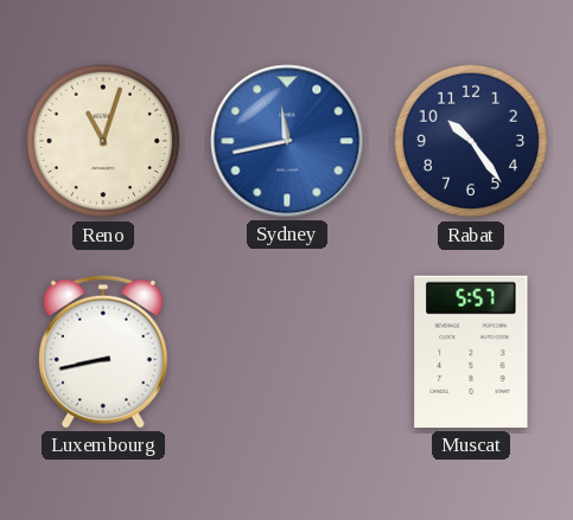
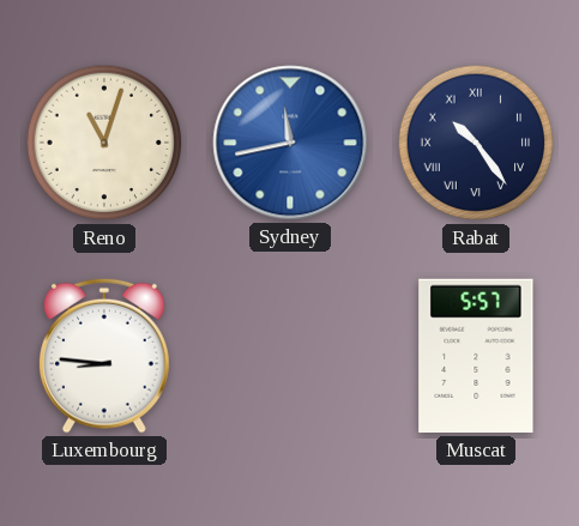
Rabat numerals: Arabic -> Roman (476, 143)
Luxembourg: 8:43 -> 8:46 (105, 356)
